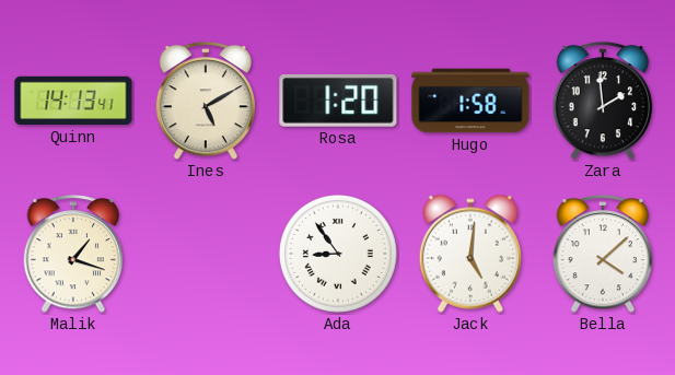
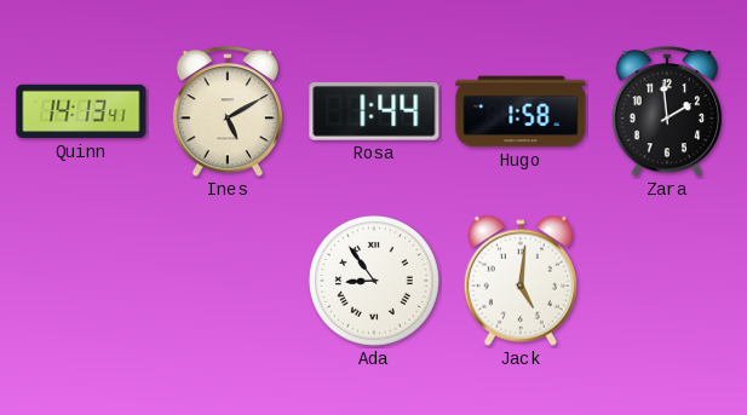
Rosa: 1:20 -> 1:44 (374, 111)
Malik: 1:18 -> none (73, 255)
Bella: 4:08 -> none (603, 255)
